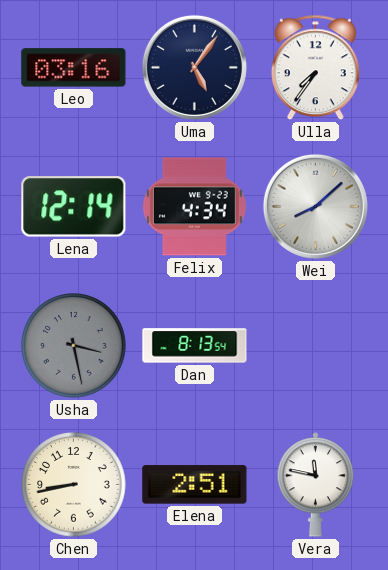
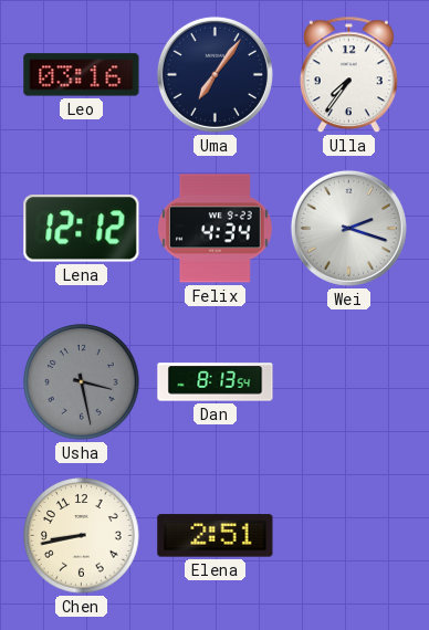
Uma: 5:06 -> 7:06 (214, 74)
Lena: 12:14 -> 12:12 (82, 229)
Wei: 8:08 -> 2:18 (348, 228)
Vera: 11:47 -> none (316, 485)
